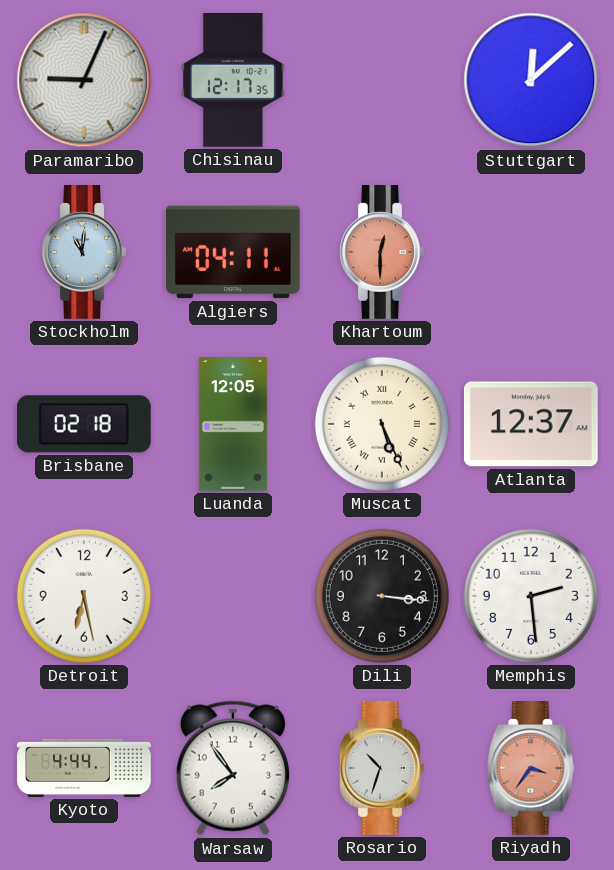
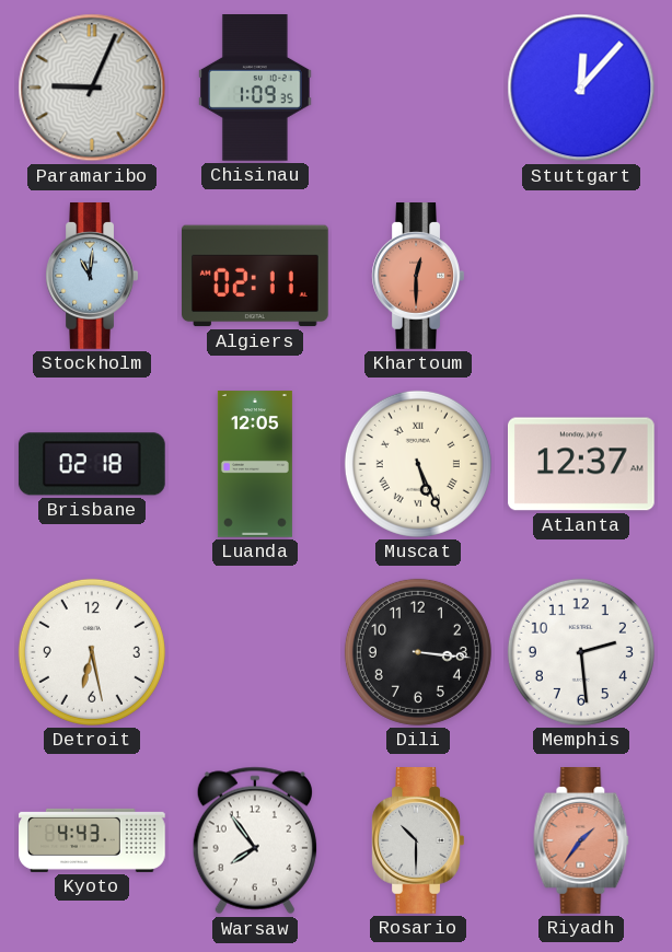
Chisinau: 12:17 -> 1:09 (256, 89)
Stuttgart: 12:08 -> 12:07 (581, 88)
Algiers: 04:11 -> 02:11 (256, 276)
Kyoto: 4:44 -> 4:43 (92, 840)
Rosario: 10:33 -> 10:30 (418, 841)
Riyadh: 3:36 -> 1:36 (581, 841)
